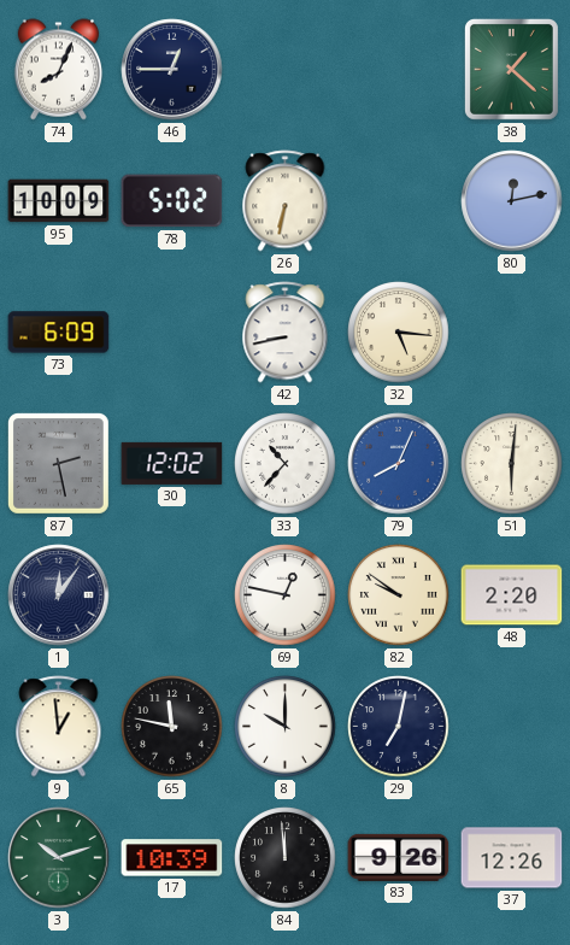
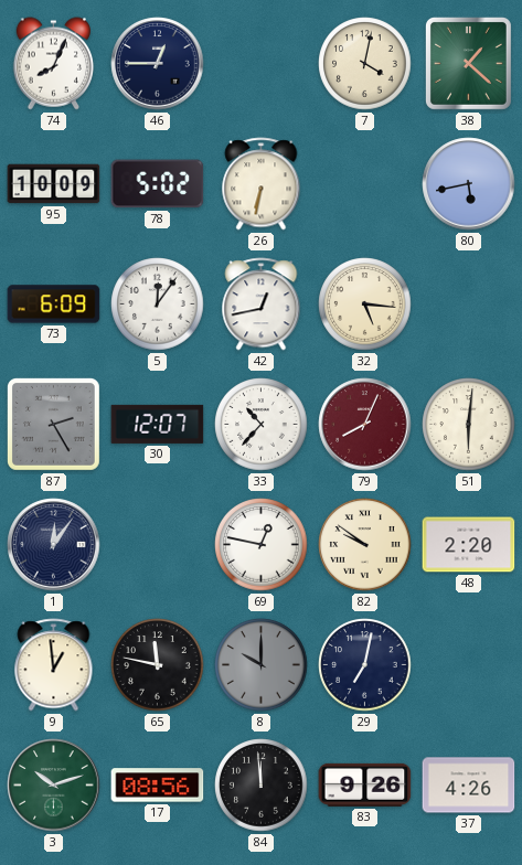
7: none -> 4:02 (365, 64)
80: 12:13 -> 5:43 (469, 184)
5: none -> 12:06 (158, 305)
42: 8:43 -> 12:43 (262, 305)
87: 2:28 -> 2:25 (53, 424)
30: 12:02 -> 12:07 (158, 424)
79 dial: blue -> burgundy (365, 425)
8 dial: white -> grey (262, 665)
17: 10:39 -> 08:56 (158, 786)
37: 12:26 -> 4:26 (469, 786)
